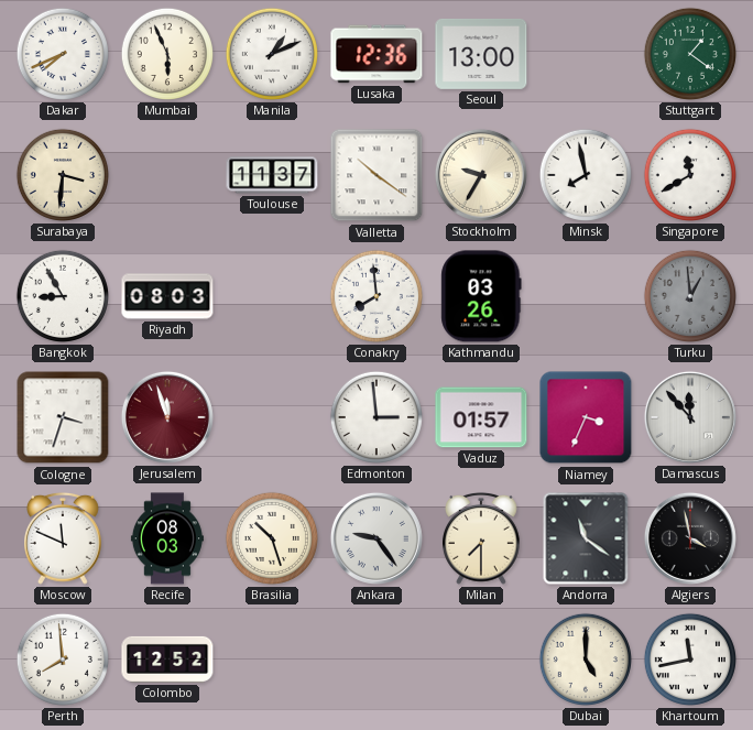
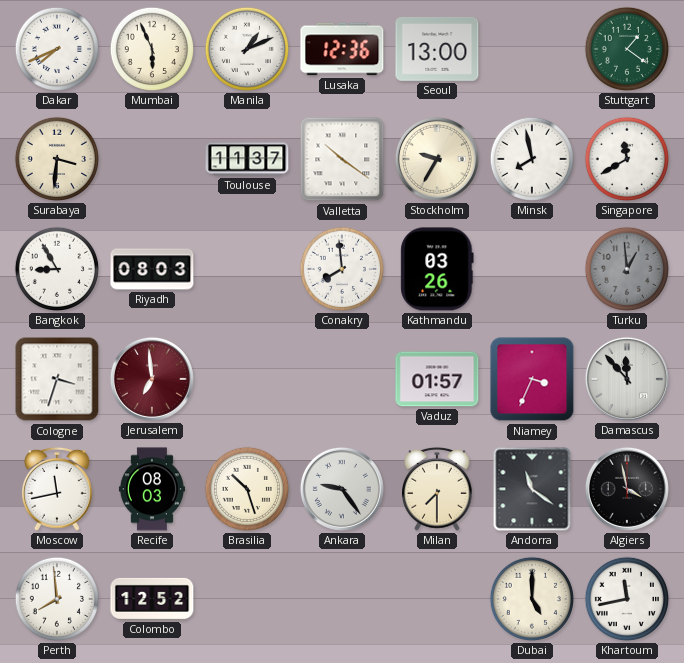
Jerusalem: 11:57 -> 6:59 (152, 379)
Edmonton: 2:59 -> none (376, 417)
Moscow: 11:49 -> 11:43 (58, 489)
